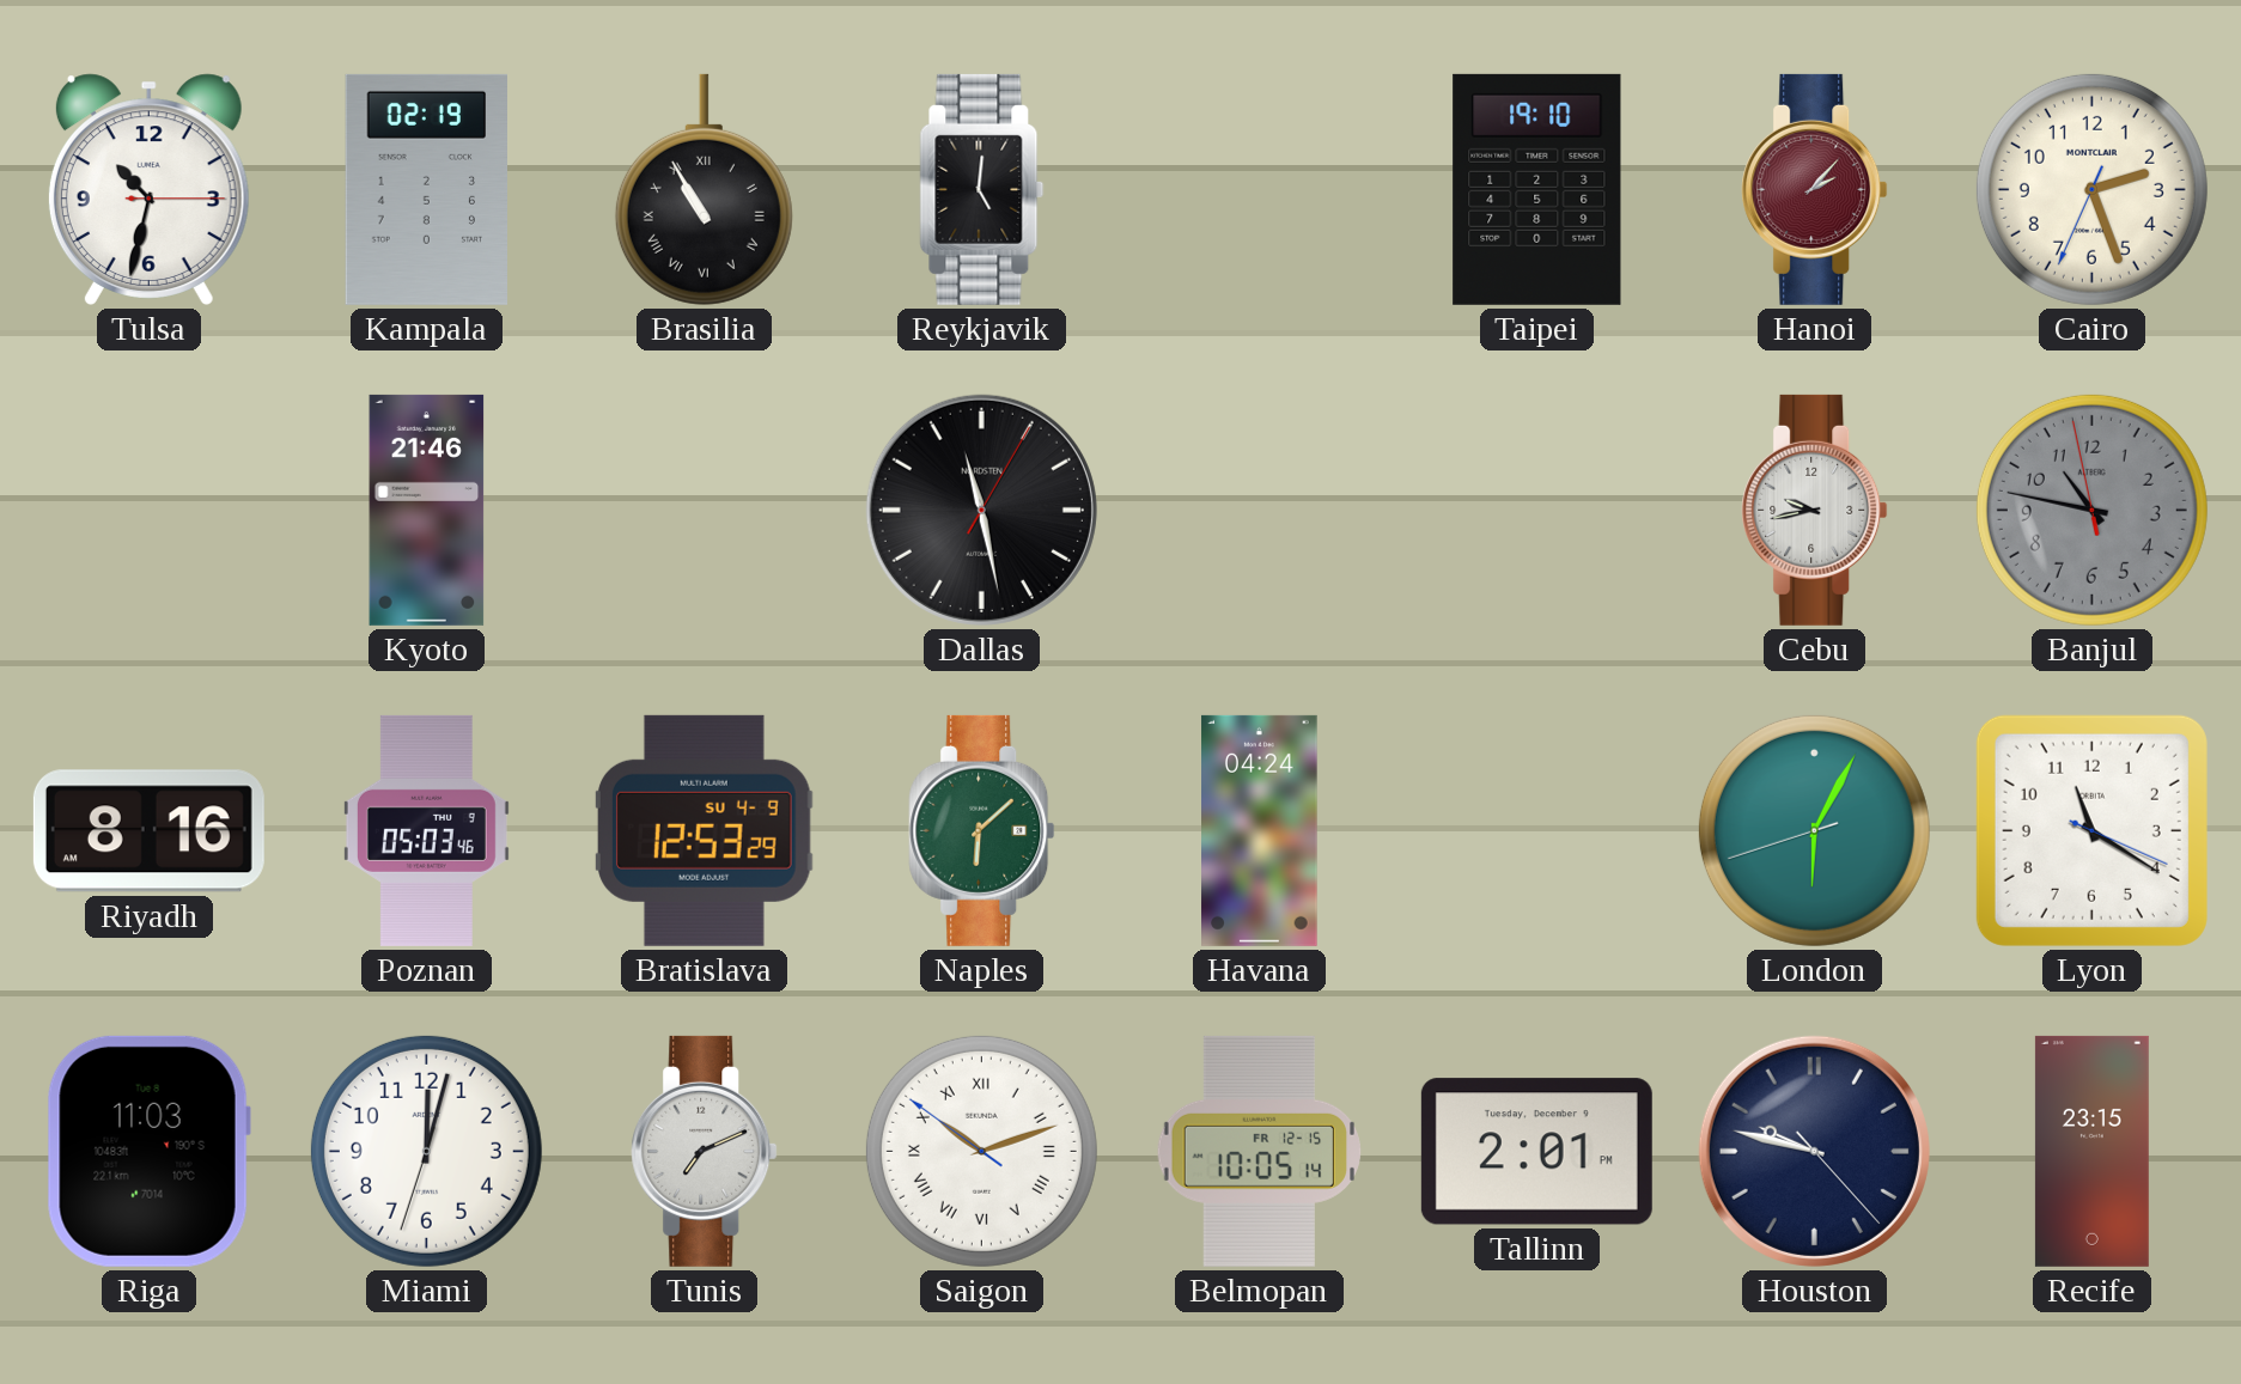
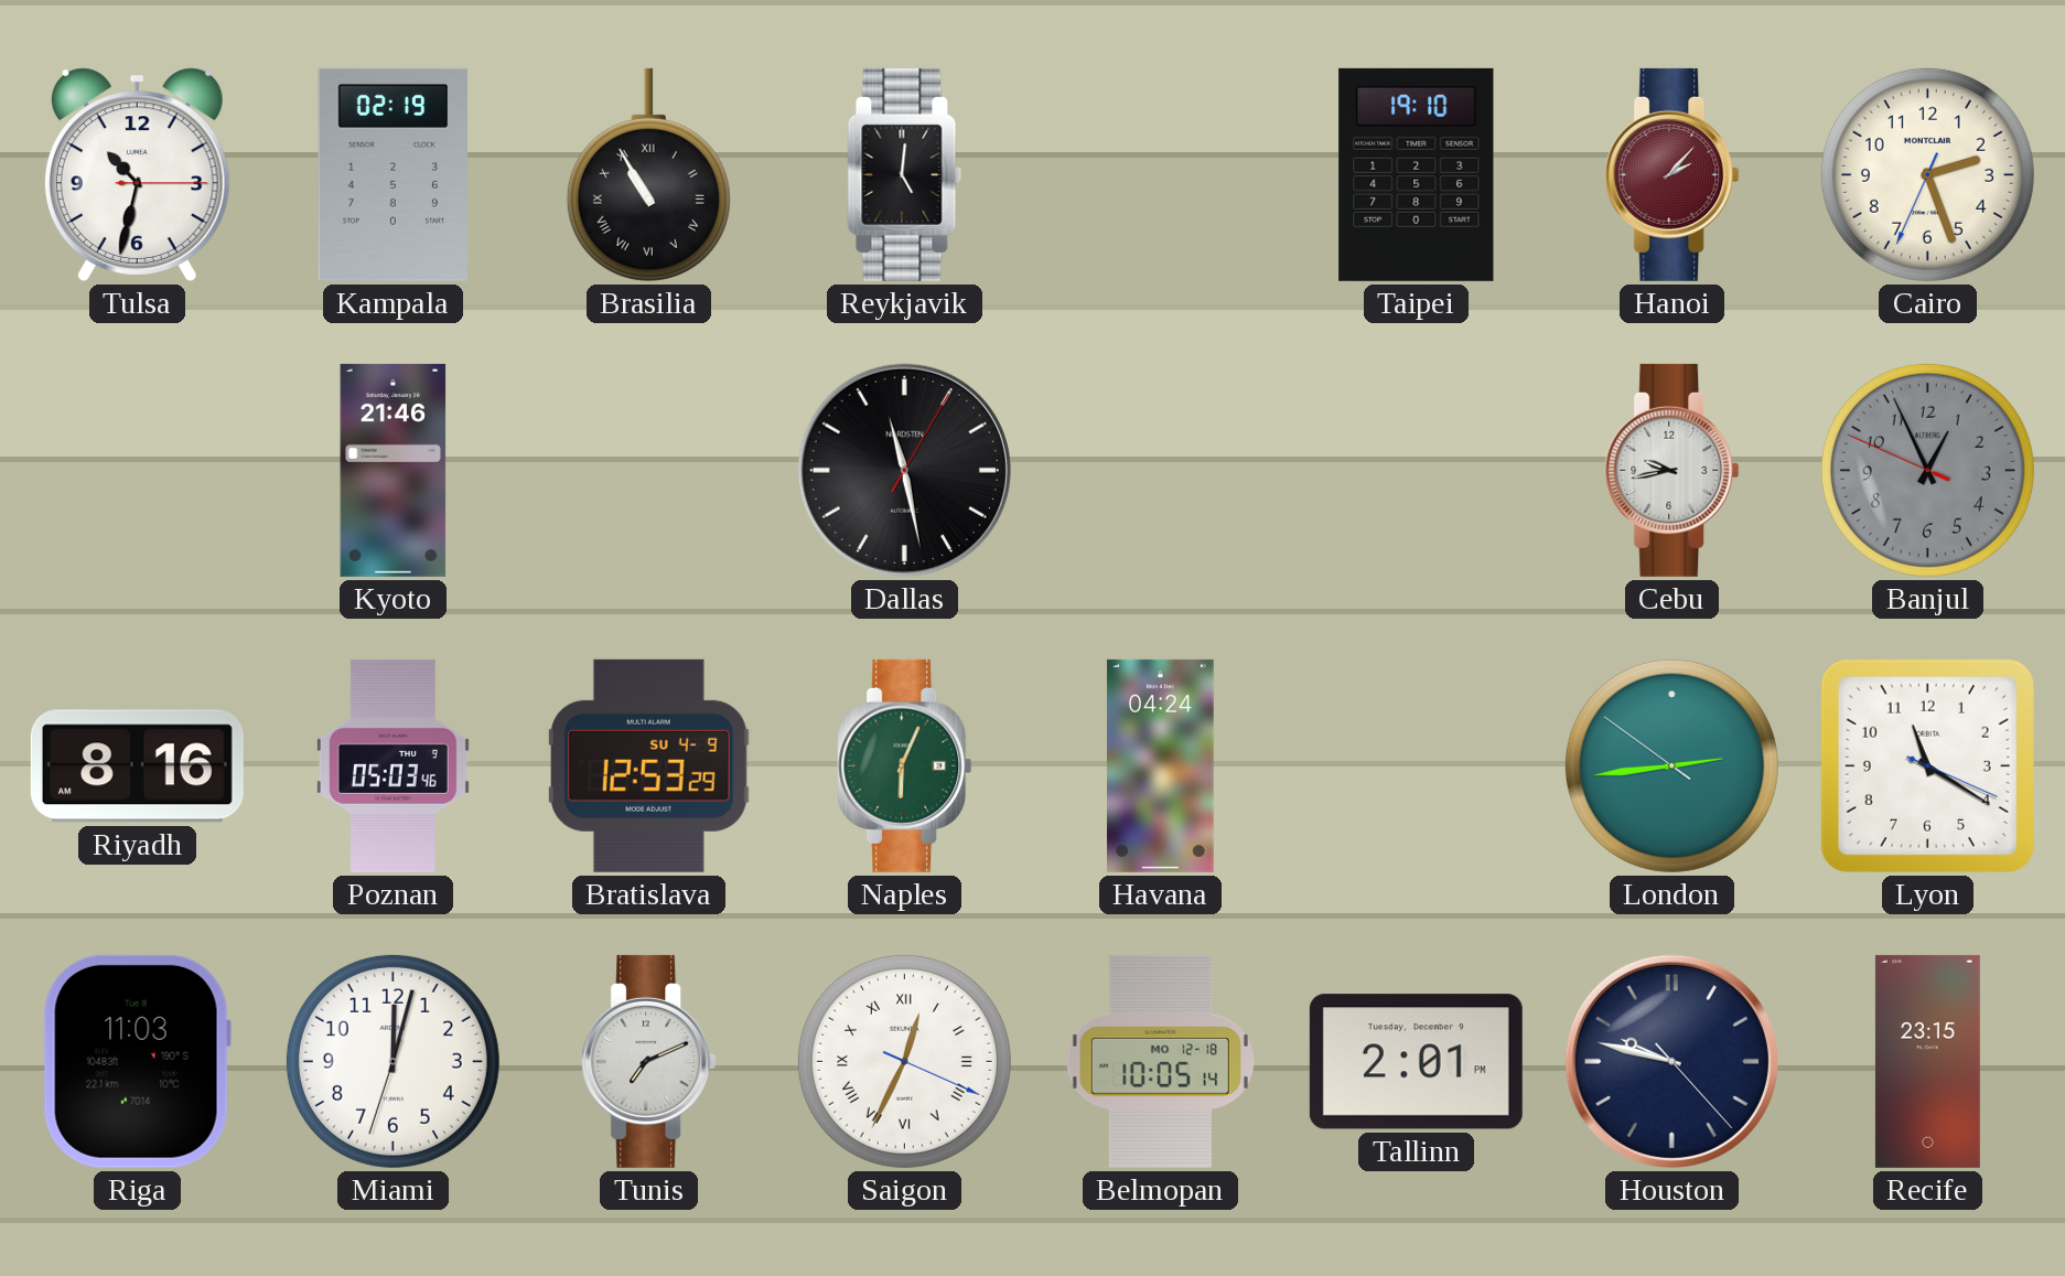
Banjul: 10:46 -> 12:55 (1927, 470)
Naples: 6:08 -> 6:04 (905, 765)
London: 6:04 -> 2:43 (1671, 765)
Saigon: 10:11 -> 12:34 (904, 1061)
Belmopan date: FR 12-15 -> MO 12-18 (1160, 1061)
